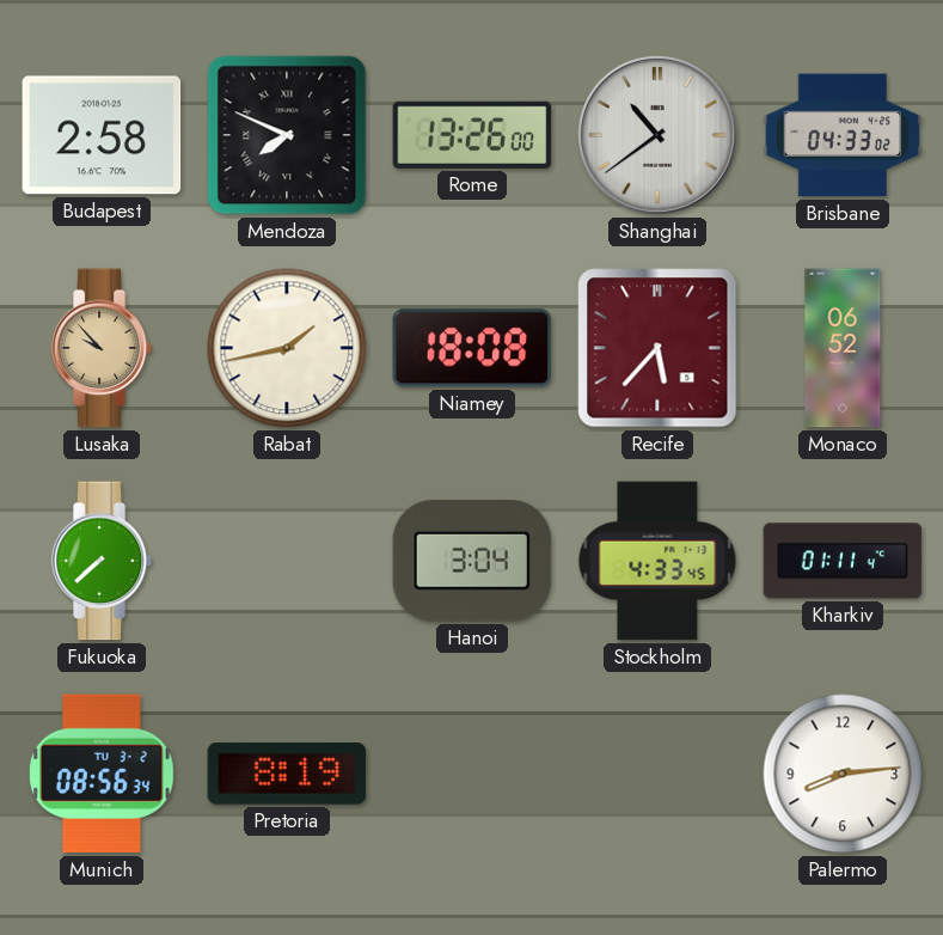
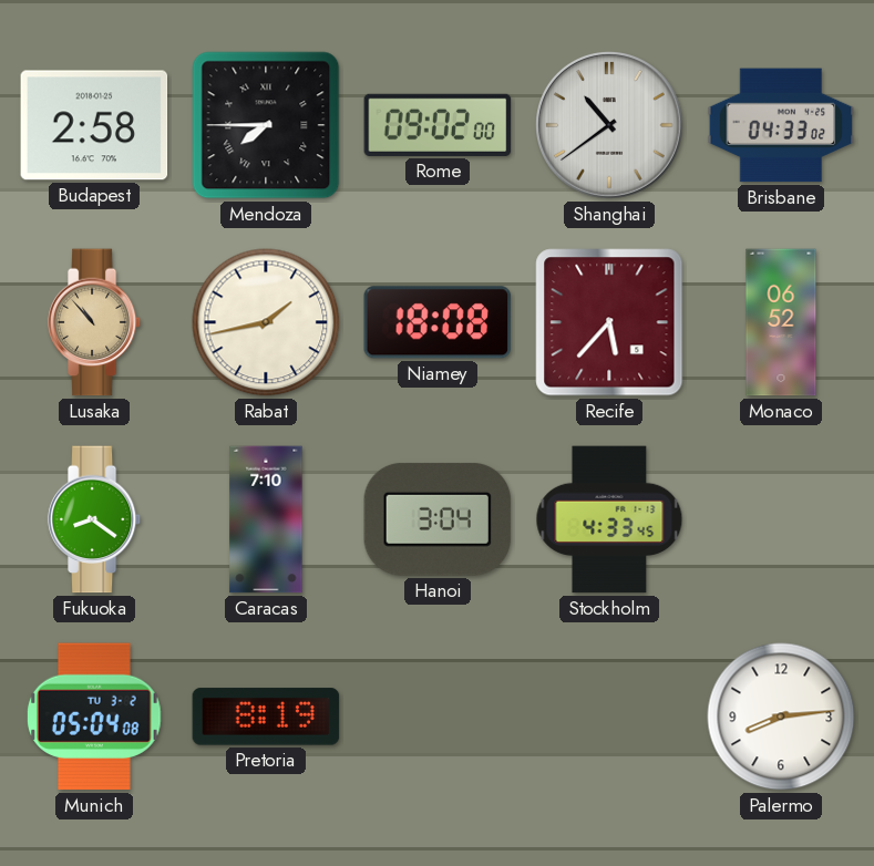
Mendoza: 7:49 -> 7:45 (266, 125)
Rome: 13:26 -> 09:02 (438, 125)
Lusaka: 9:53 -> 10:53 (94, 322)
Fukuoka: 7:38 -> 8:21 (94, 519)
Caracas: none -> 7:10 (266, 519)
Kharkiv: 01:11 -> none (843, 561)
Munich: 08:56 -> 05:04 (95, 716)
